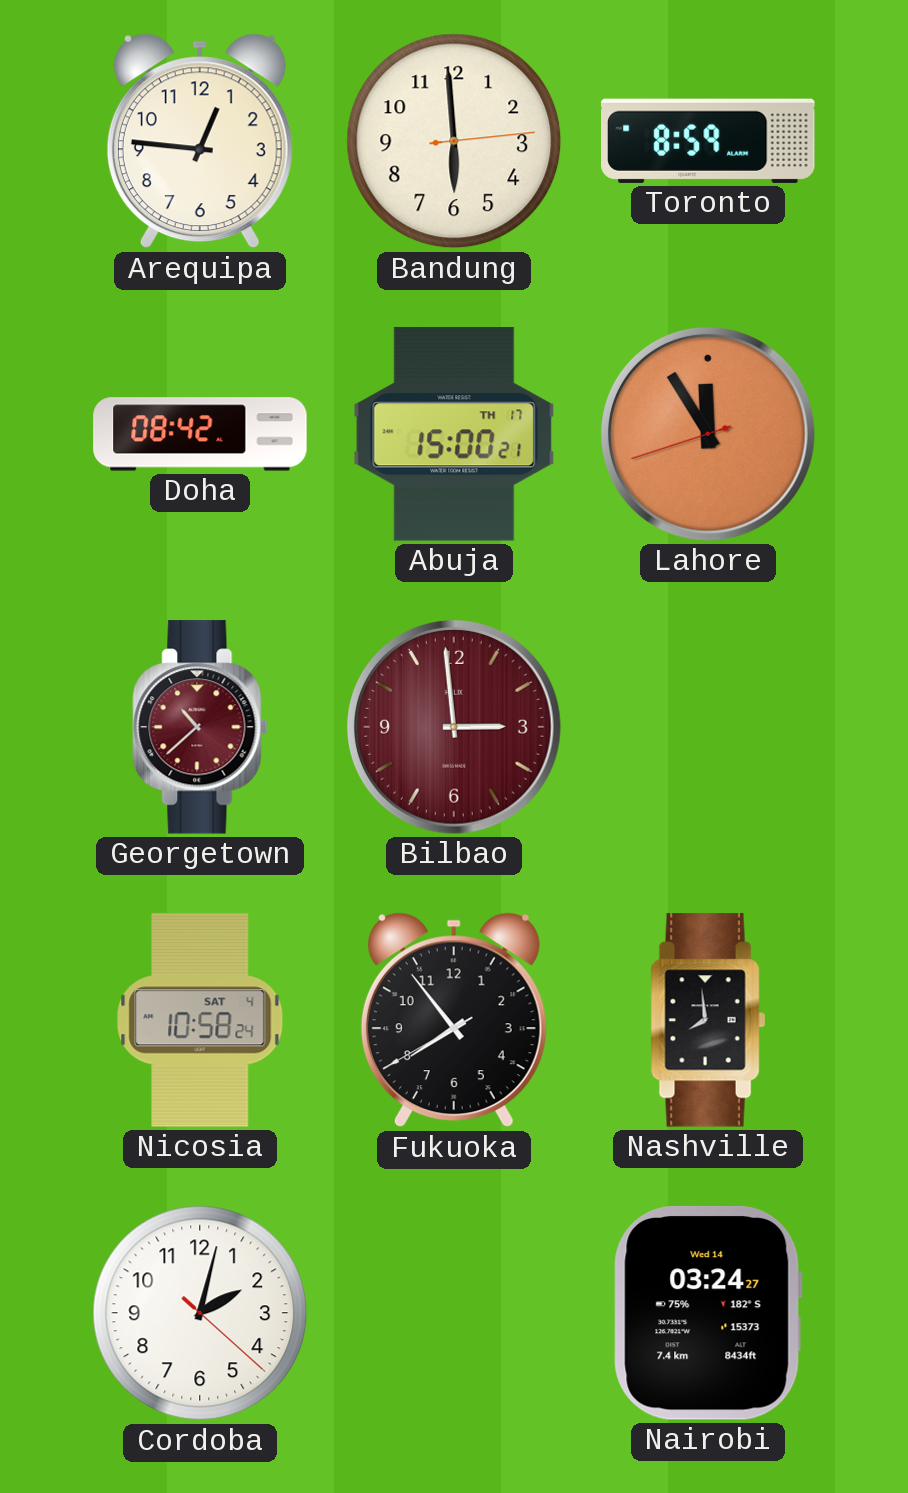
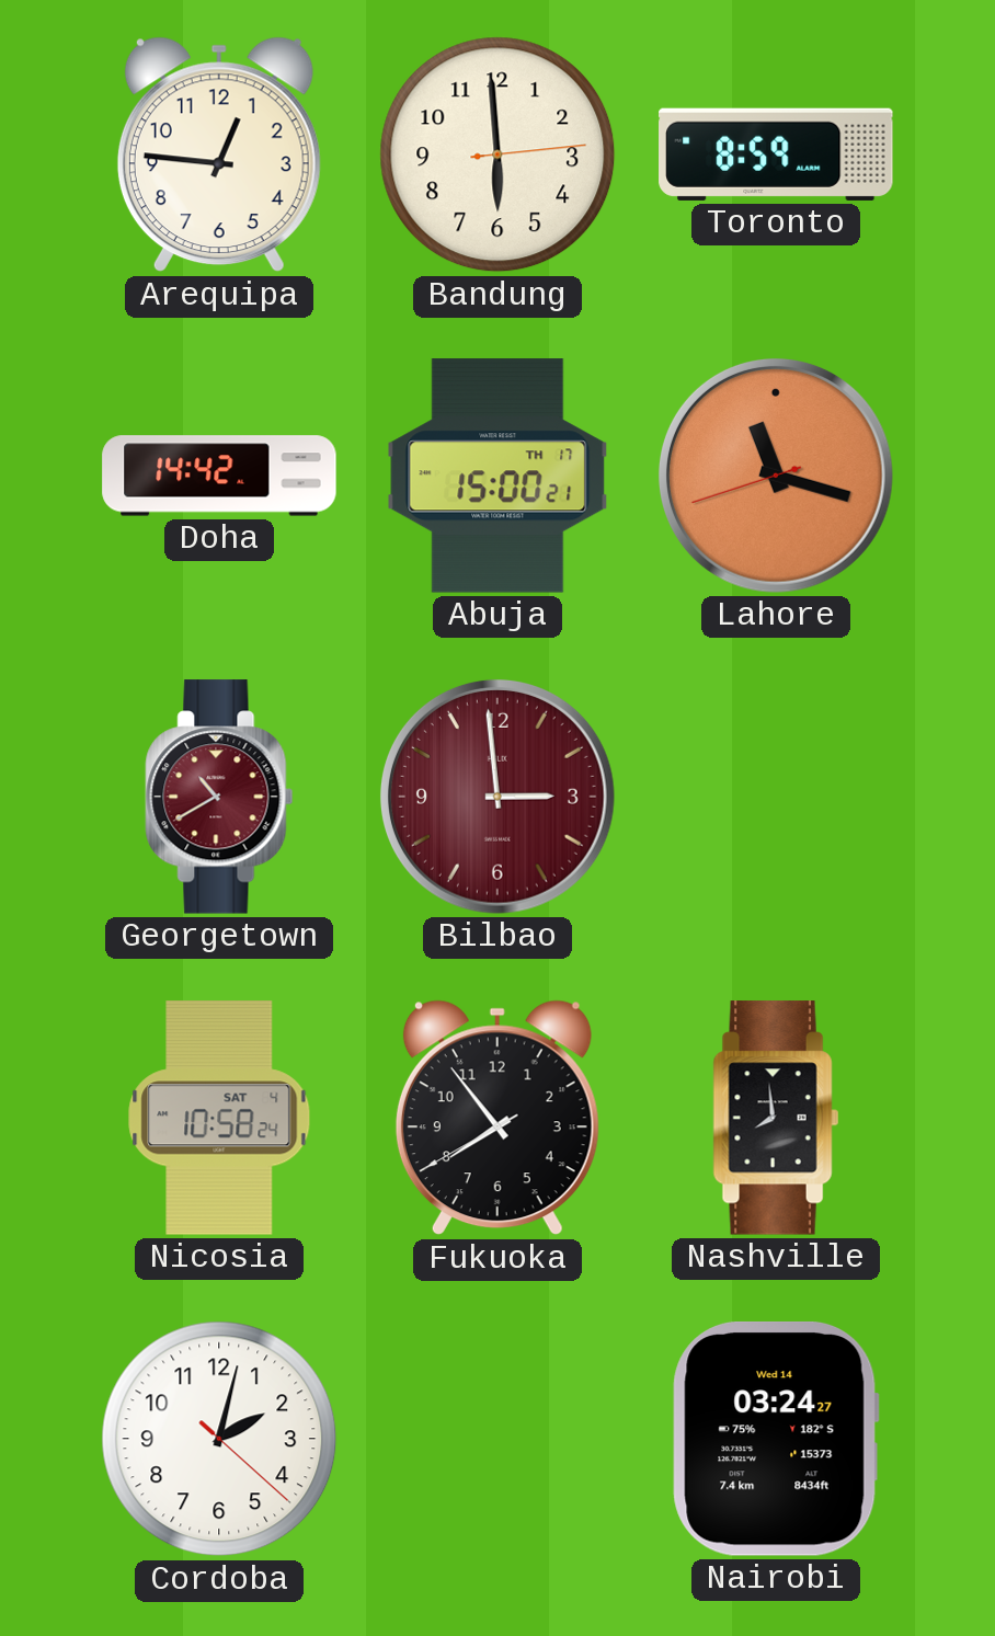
Doha: 08:42 -> 14:42 (219, 476)
Lahore: 11:54 -> 11:17 (776, 476)
Georgetown: 10:38 -> 10:40 (219, 797)
